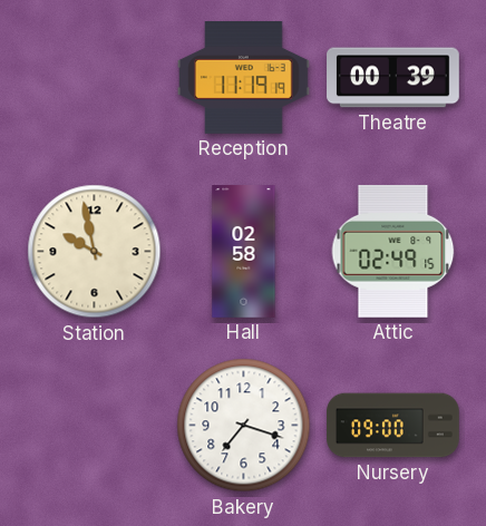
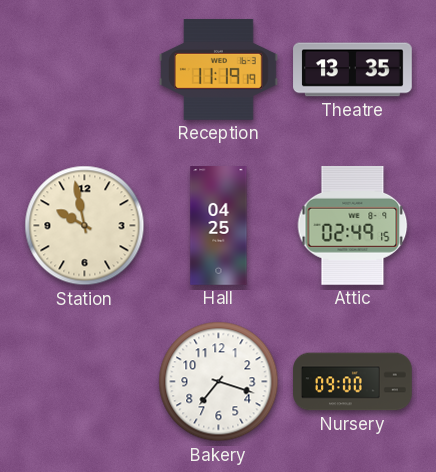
Theatre: 00:39 -> 13:35 (353, 70)
Hall: 02:58 -> 04:25 (219, 226)
